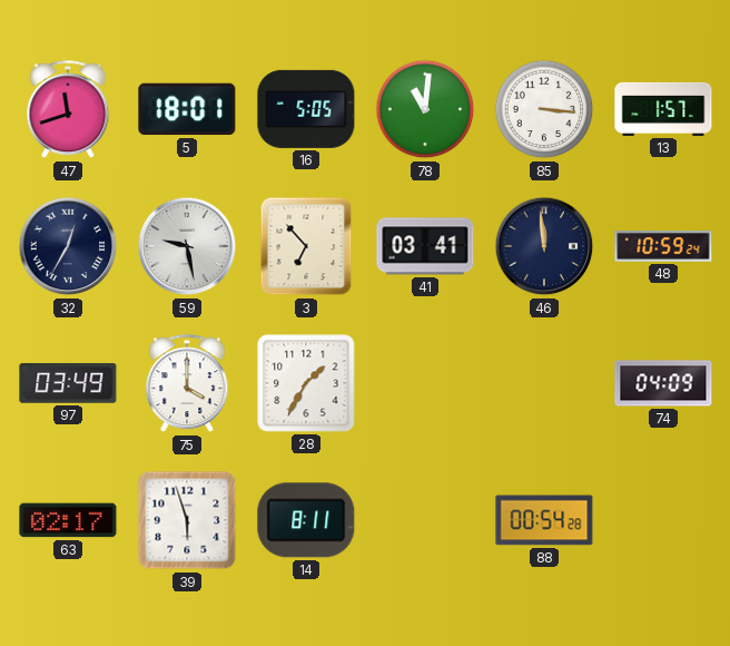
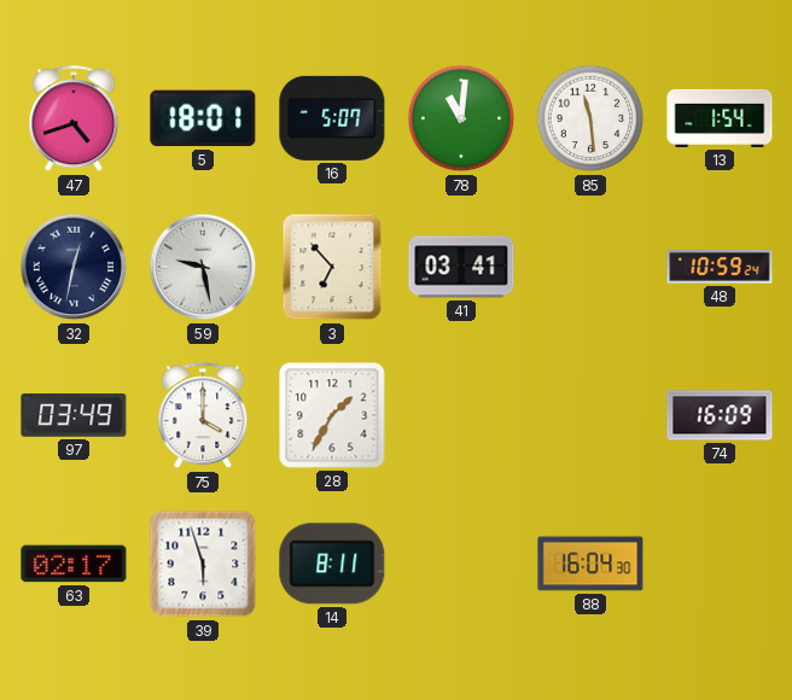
47: 11:42 -> 4:42 (74, 119)
16: 5:05 -> 5:07 (332, 118)
85: 3:16 -> 11:29 (590, 118)
13: 1:57 -> 1:54 (720, 118)
32: 12:35 -> 12:32 (74, 267)
46: 11:59 -> none (544, 246)
74: 04:09 -> 16:09 (720, 415)
88: 00:54 -> 16:04 (590, 564)
